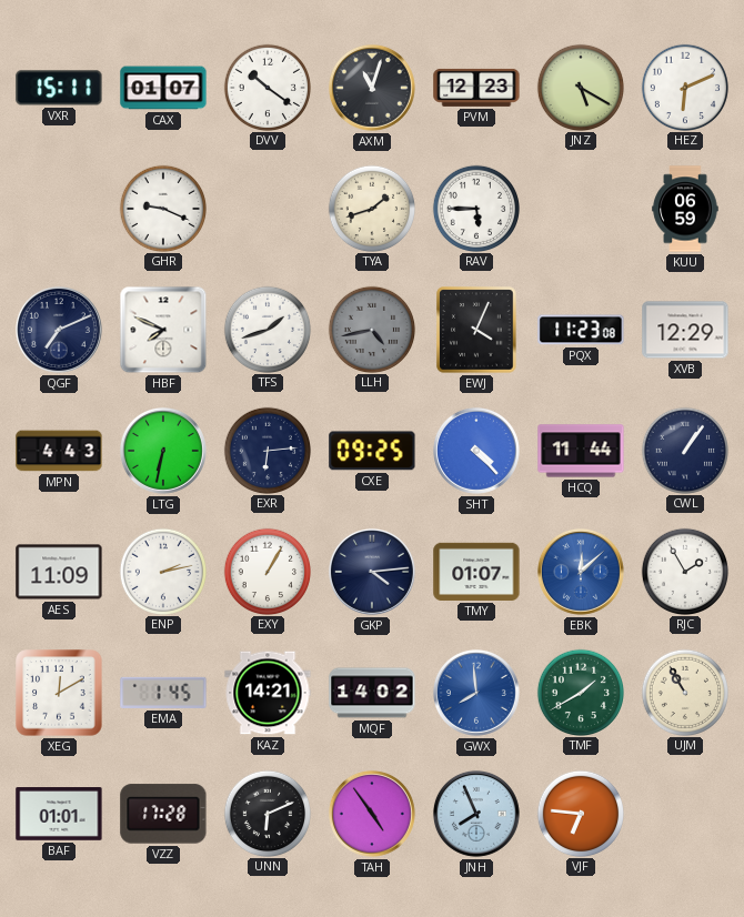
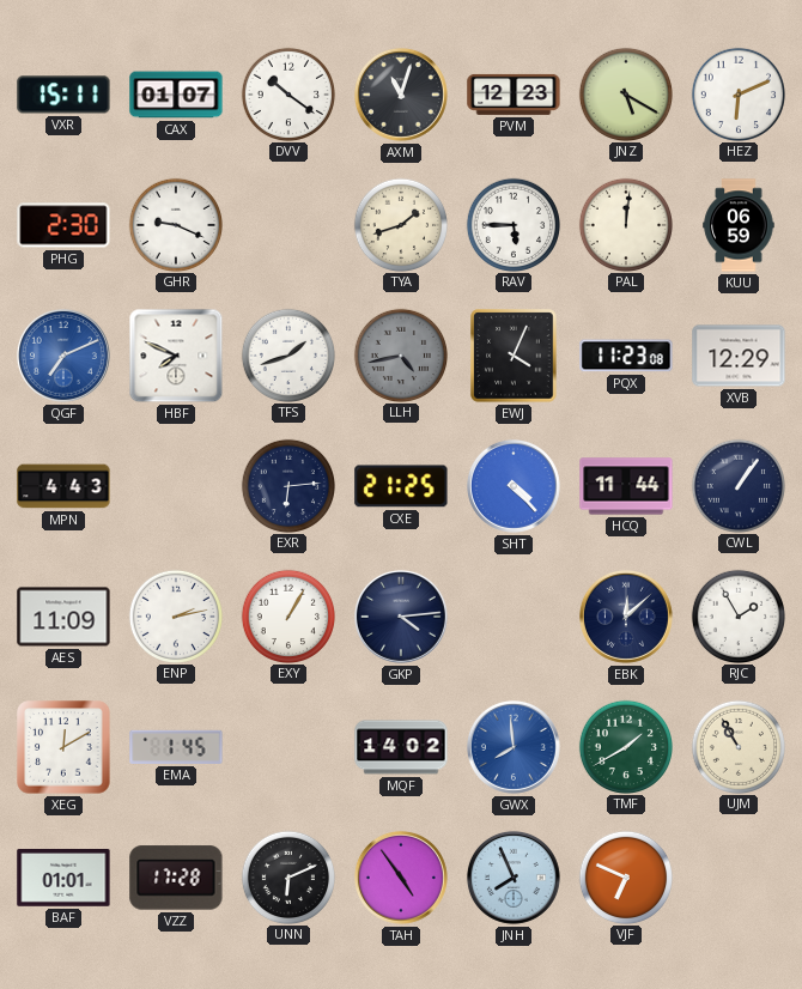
PHG: none -> 2:30 (63, 225)
PAL: none -> 12:01 (625, 224)
QGF dial: navy -> blue (63, 356)
LTG: 6:32 -> none (163, 451)
CXE: 09:25 -> 21:25 (401, 486)
TMY: 01:07 -> none (476, 572)
EBK dial: blue -> navy (626, 617)
KAZ: 14:21 -> none (268, 693)
VJF: 6:46 -> 6:49 (625, 876)
